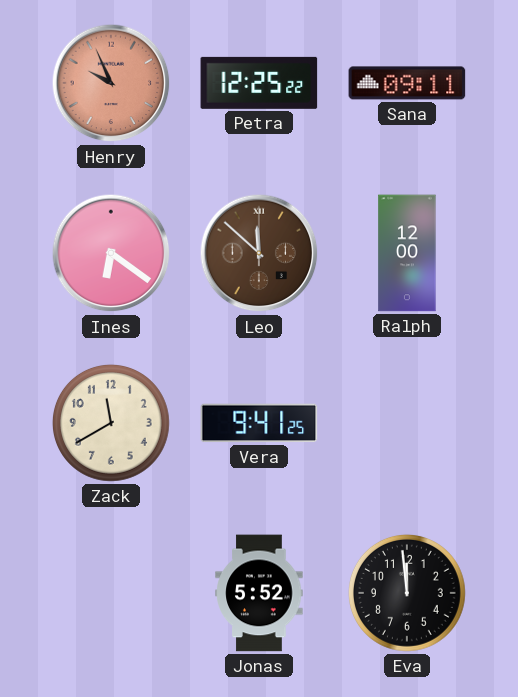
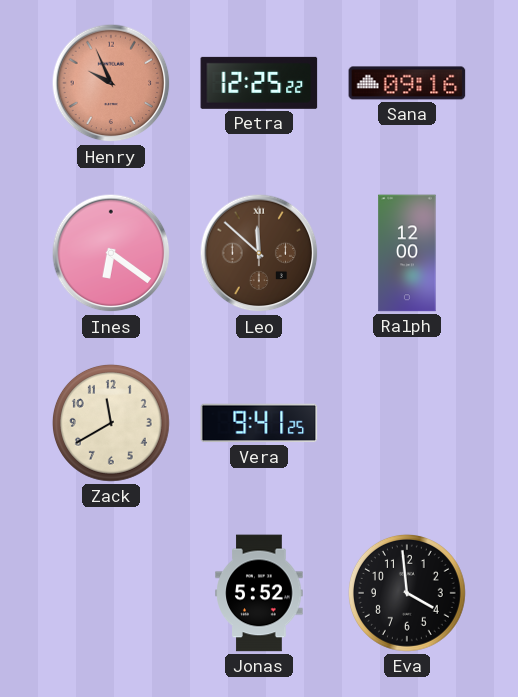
Sana: 09:11 -> 09:16 (407, 83)
Eva: 11:59 -> 3:59 (407, 593)
